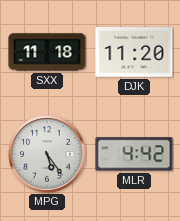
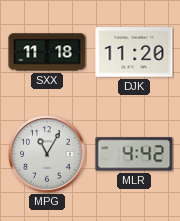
MPG: 5:24 -> 11:05 (47, 154)
